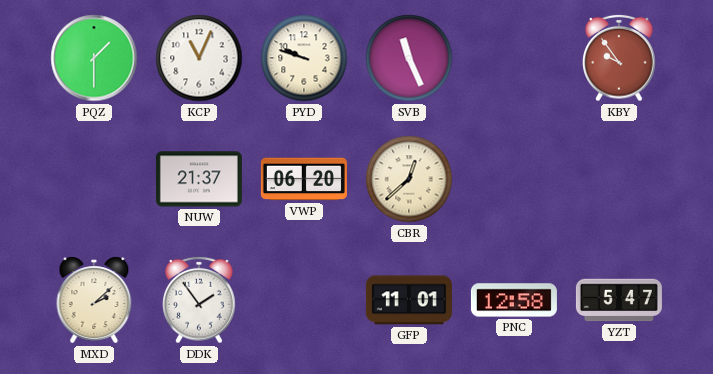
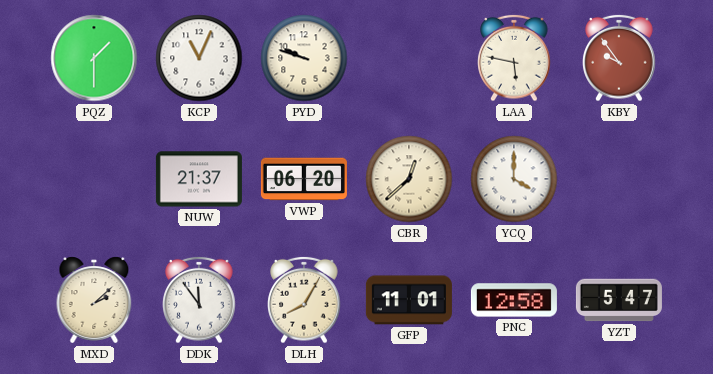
SVB: 11:26 -> none (409, 58)
LAA: none -> 5:47 (514, 58)
YCQ: none -> 4:00 (514, 179)
DDK: 1:54 -> 11:54 (199, 300)
DLH: none -> 8:05 (304, 300)
